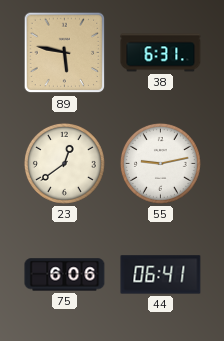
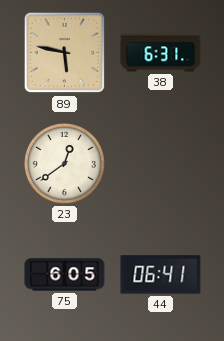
55: 9:13 -> none (160, 163)
75: 6:06 -> 6:05 (65, 275)
